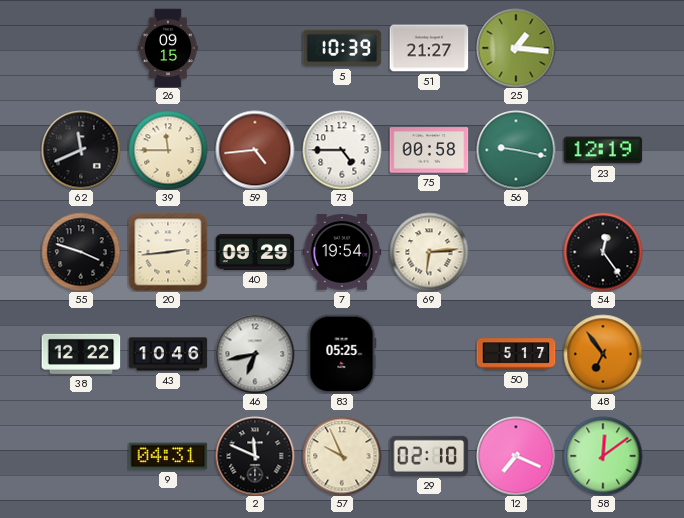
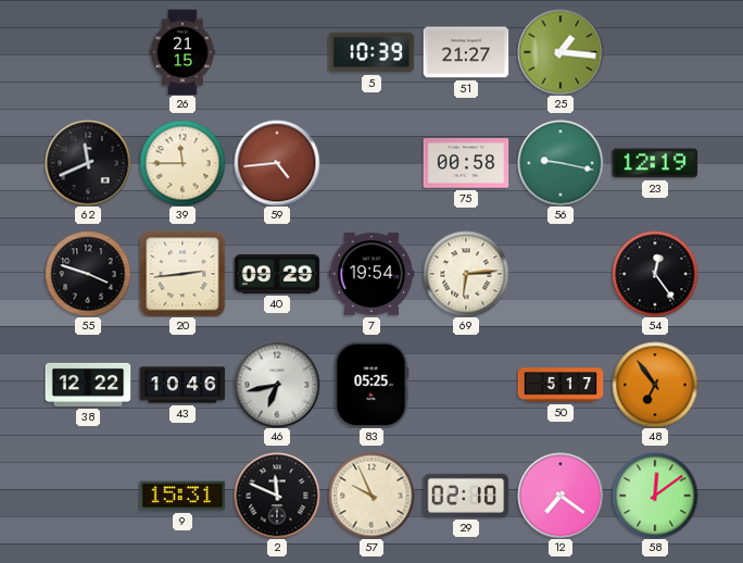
26: 09:15 -> 21:15 (182, 52)
73: 4:45 -> none (342, 150)
9: 04:31 -> 15:31 (182, 496)
12: 7:19 -> 7:21 (561, 496)
